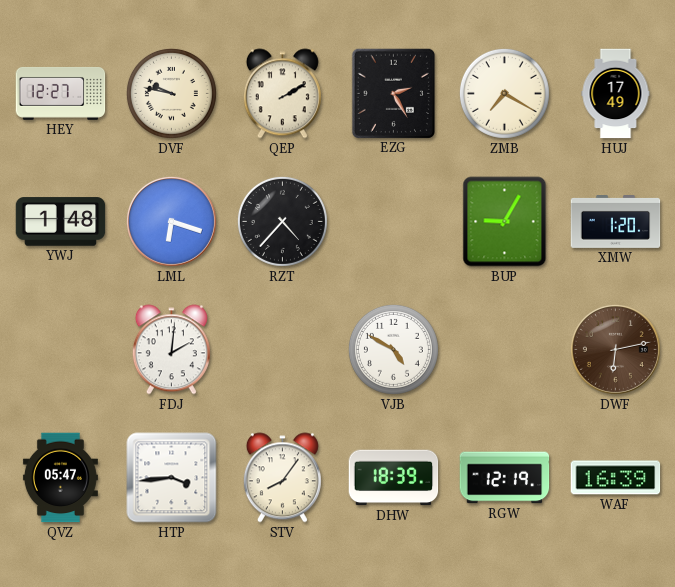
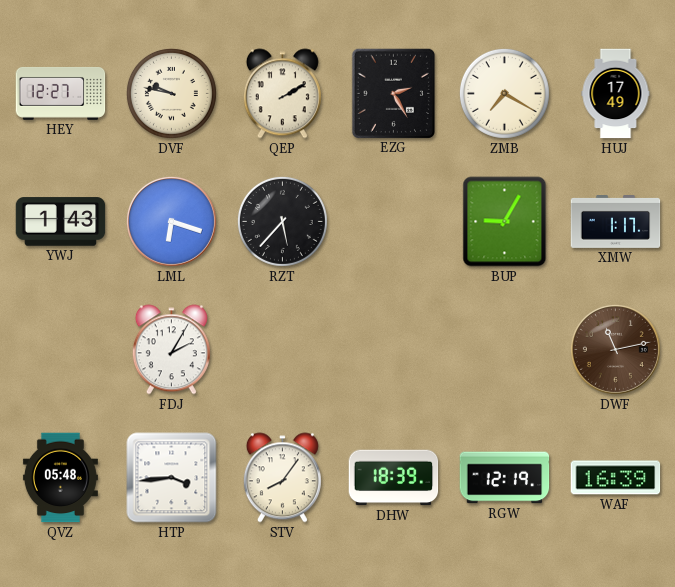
YWJ: 1:48 -> 1:43 (61, 222)
RZT: 4:37 -> 5:37 (282, 221)
XMW: 1:20 -> 1:17 (616, 222)
FDJ: 2:01 -> 2:05 (171, 350)
VJB: 4:50 -> none (393, 349)
DWF: 6:13 -> 11:13 (615, 349)
QVZ: 05:47 -> 05:48 (60, 478)
